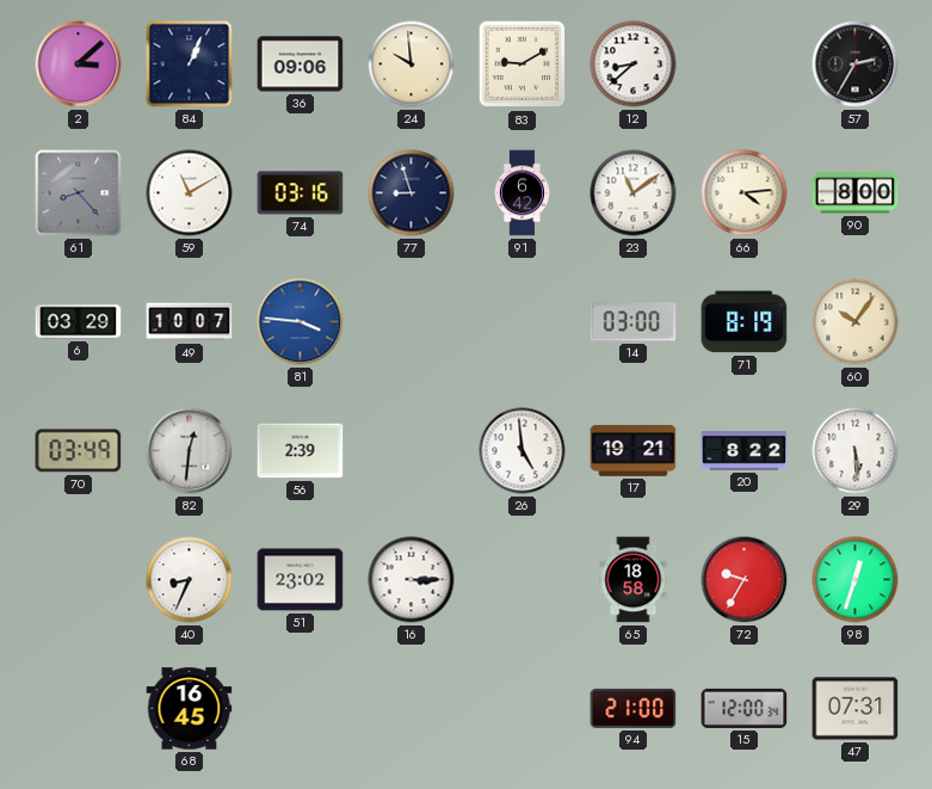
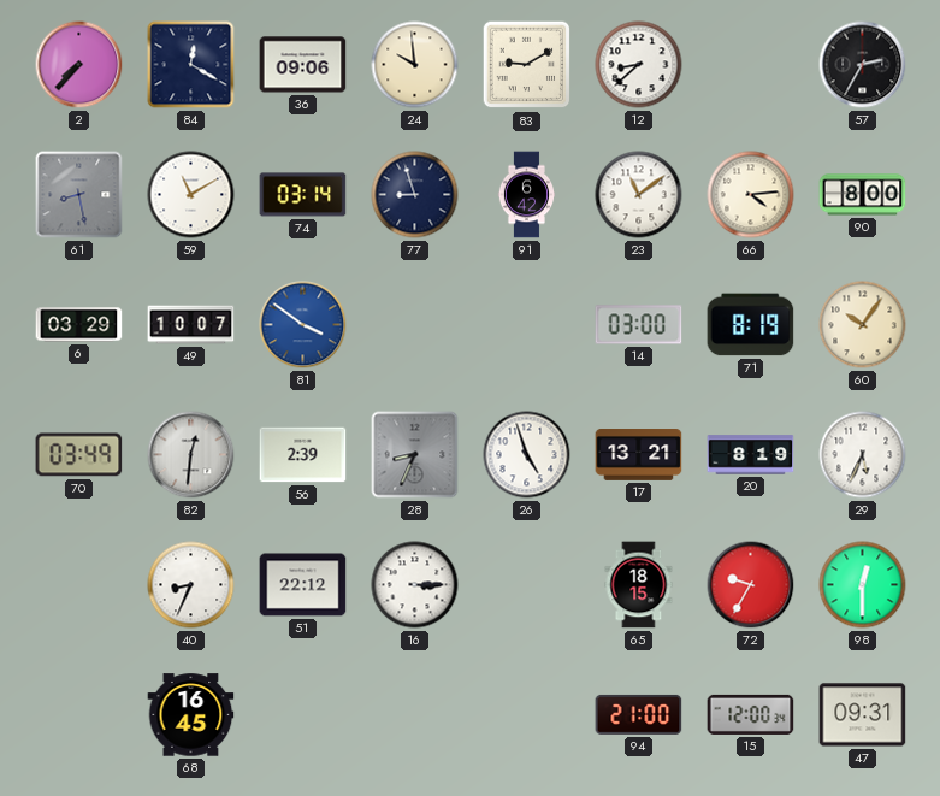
2: 3:08 -> 7:37 (79, 65)
84: 1:04 -> 12:20 (191, 65)
61: 8:23 -> 8:28 (79, 195)
74: 03:16 -> 03:14 (303, 195)
81: 3:46 -> 3:51 (303, 325)
28: none -> 8:34 (415, 455)
26: 4:59 -> 4:57 (527, 455)
17: 19:21 -> 13:21 (639, 455)
20: 8:22 -> 8:19 (751, 455)
29: 5:29 -> 5:34 (863, 455)
51: 23:02 -> 22:12 (303, 585)
65: 18:58 -> 18:15 (639, 585)
98: 12:33 -> 12:30 (863, 585)
47: 07:31 -> 09:31 (863, 715)
